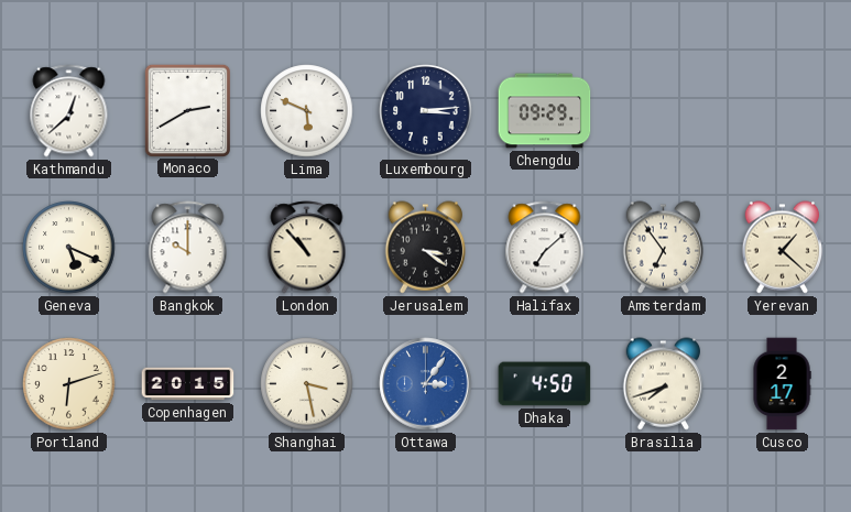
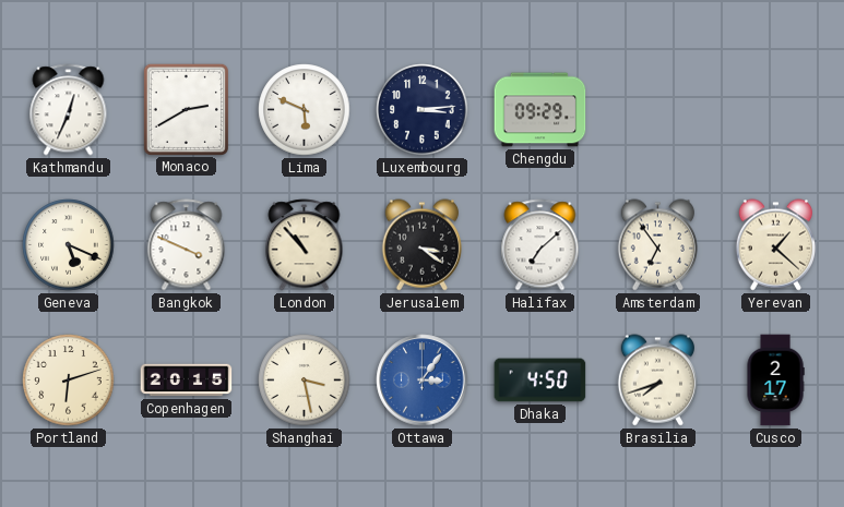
Kathmandu: 12:38 -> 12:34 (69, 110)
Bangkok: 10:00 -> 3:49 (187, 245)
